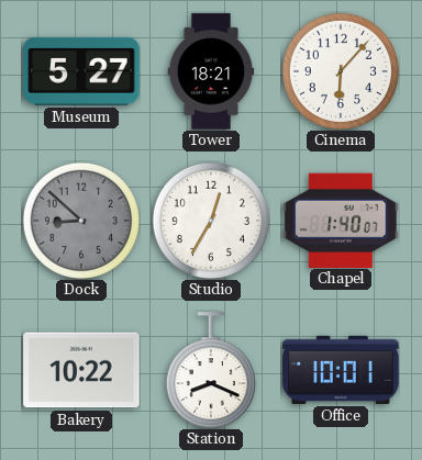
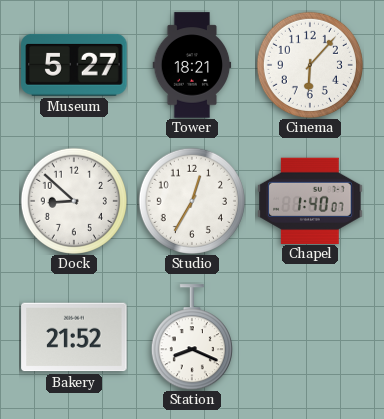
Dock dial: grey -> white (74, 201)
Bakery: 10:22 -> 21:52 (74, 337)
Office: 10:01 -> none (341, 370)
